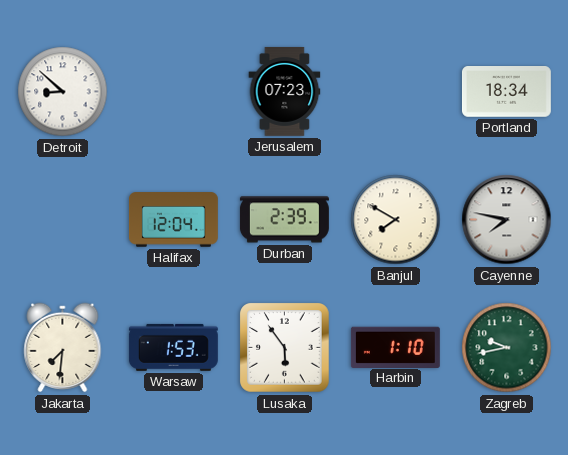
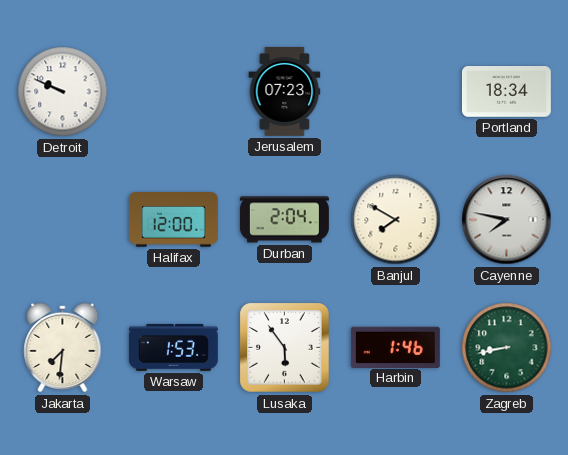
Detroit: 8:52 -> 9:49 (63, 92)
Halifax: 12:04 -> 12:00 (173, 220)
Durban: 2:39 -> 2:04 (284, 220)
Harbin: 1:10 -> 1:46 (395, 347)
Zagreb: 9:43 -> 8:43 (507, 348)
